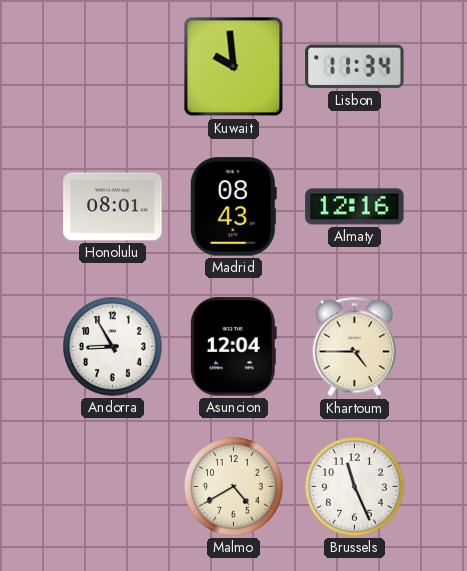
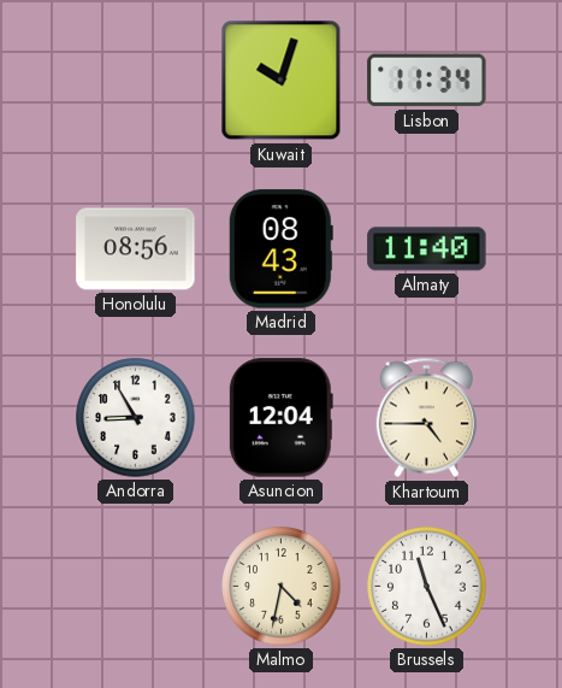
Kuwait: 9:59 -> 10:03 (282, 81)
Honolulu: 08:01 -> 08:56 (136, 249)
Almaty: 12:16 -> 11:40 (427, 249)
Malmo: 4:40 -> 4:32 (282, 587)
